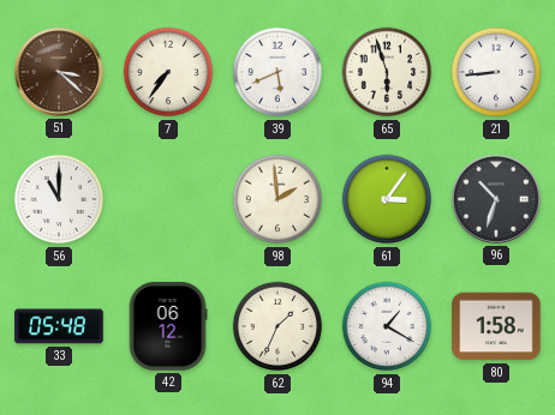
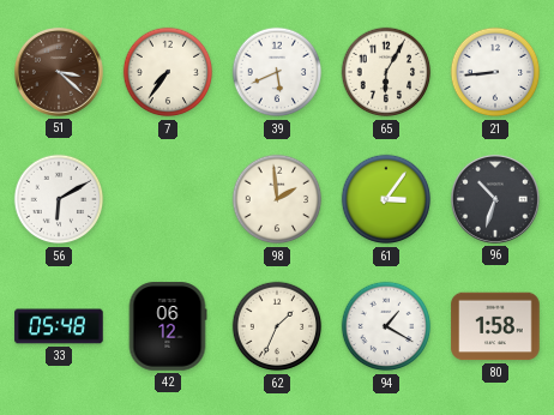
65: 5:57 -> 6:05 (386, 72)
56: 11:00 -> 6:10 (59, 199)
